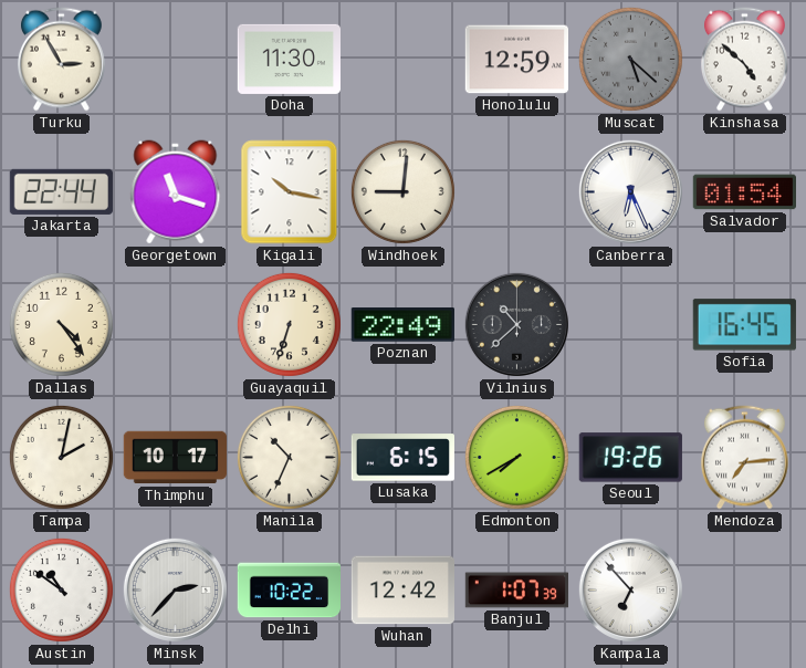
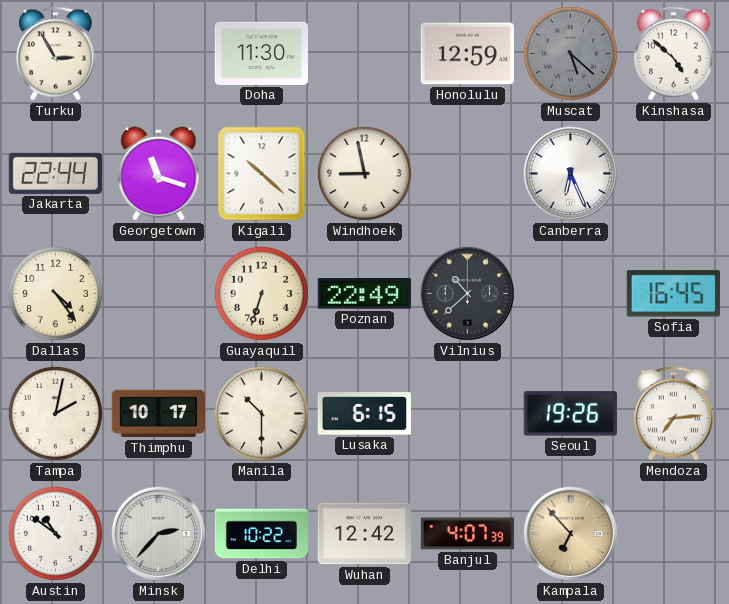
Kigali: 10:17 -> 10:22 (262, 174)
Windhoek: 9:01 -> 8:58 (364, 173)
Salvador: 01:54 -> none (744, 192)
Manila: 10:34 -> 10:30 (261, 413)
Edmonton: 7:40 -> none (516, 457)
Banjul: 1:07 -> 4:07 (467, 534)
Kampala dial: white -> champagne (570, 533)
